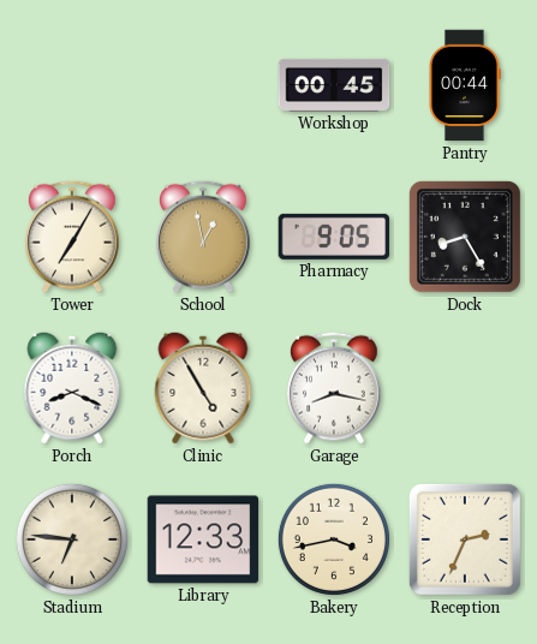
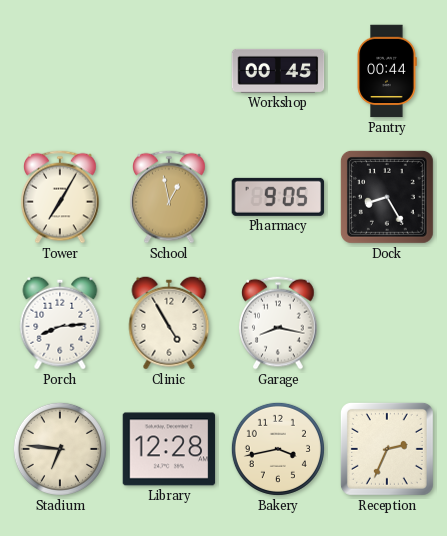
Porch: 8:19 -> 8:14 (60, 323)
Library: 12:33 -> 12:28 (169, 449)
